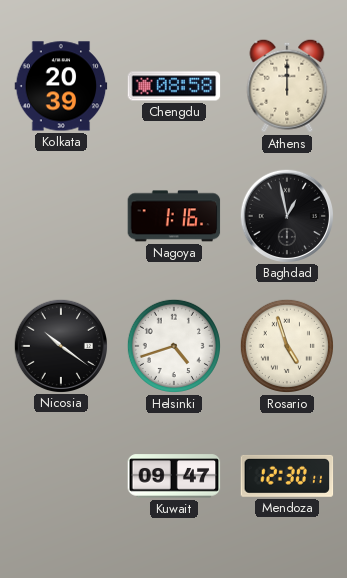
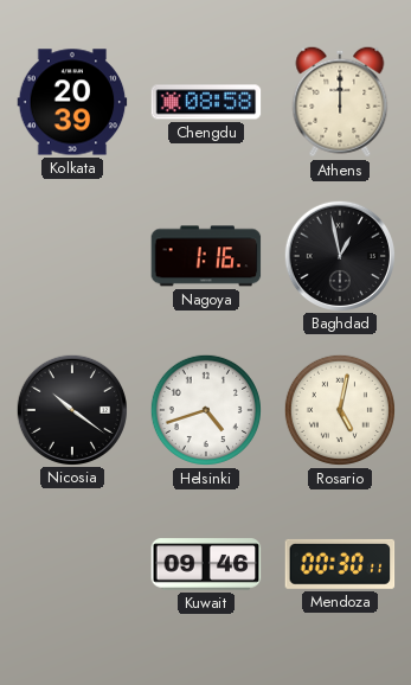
Rosario: 4:57 -> 5:02 (340, 410)
Kuwait: 09:47 -> 09:46 (206, 564)
Mendoza: 12:30 -> 00:30 (340, 564)
